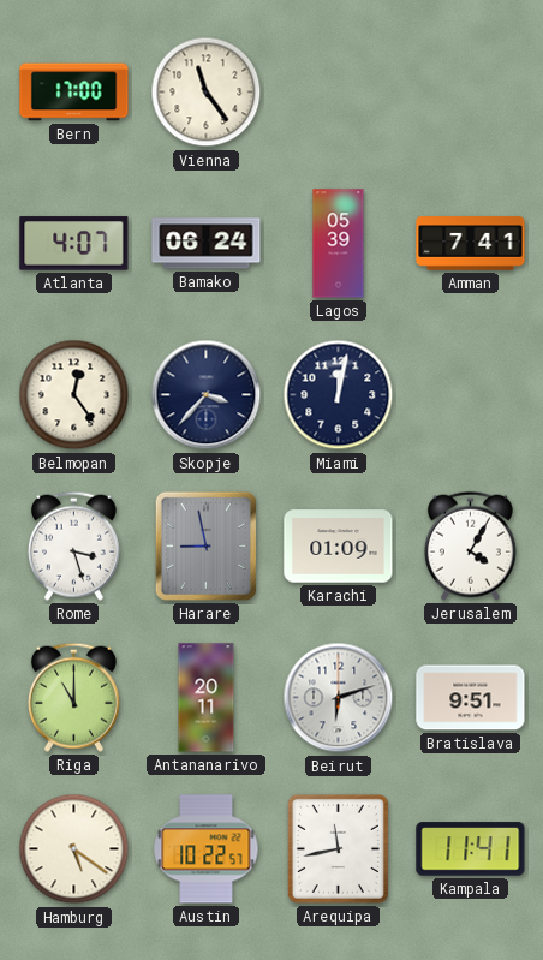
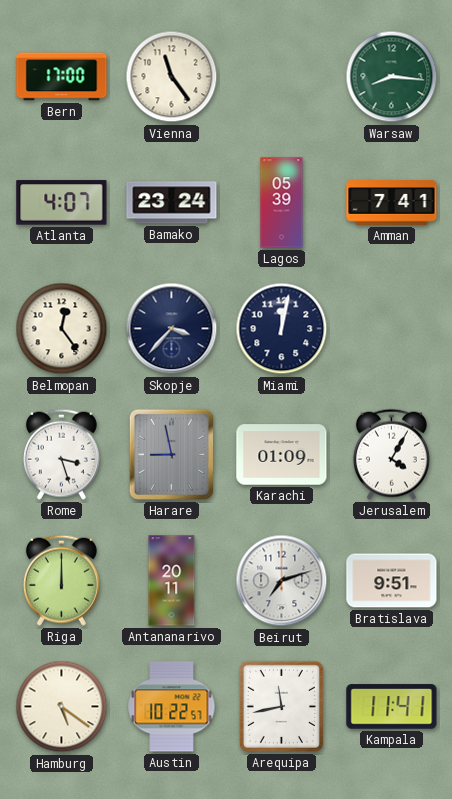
Warsaw: none -> 8:16 (392, 77)
Bamako: 06:24 -> 23:24 (172, 203)
Riga: 11:00 -> 12:00 (61, 580)
Beirut: 6:12 -> 7:12 (282, 581)
